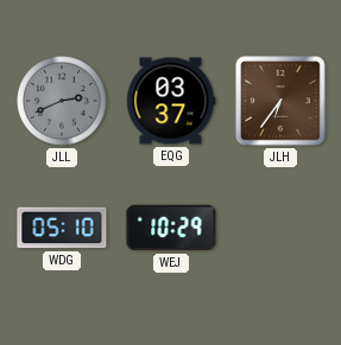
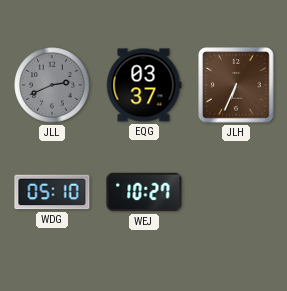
JLH: 6:36 -> 6:34 (236, 85)
WEJ: 10:29 -> 10:27 (144, 192)
